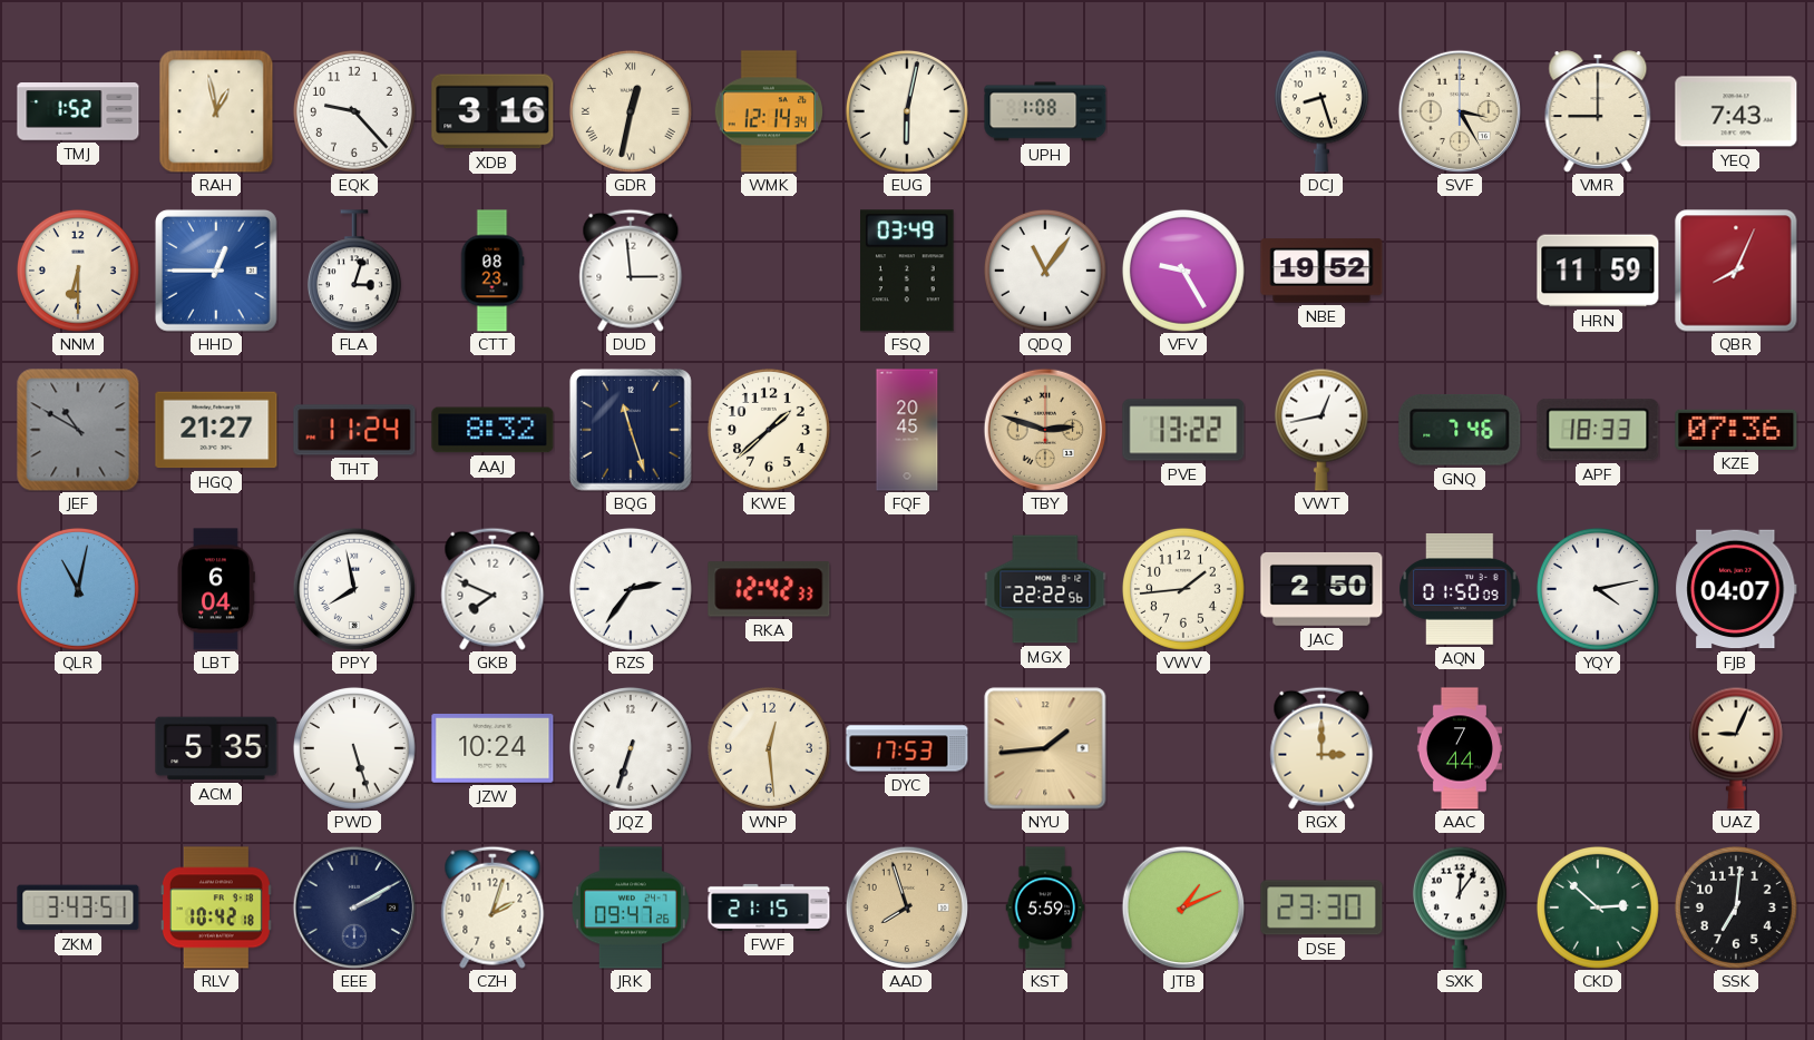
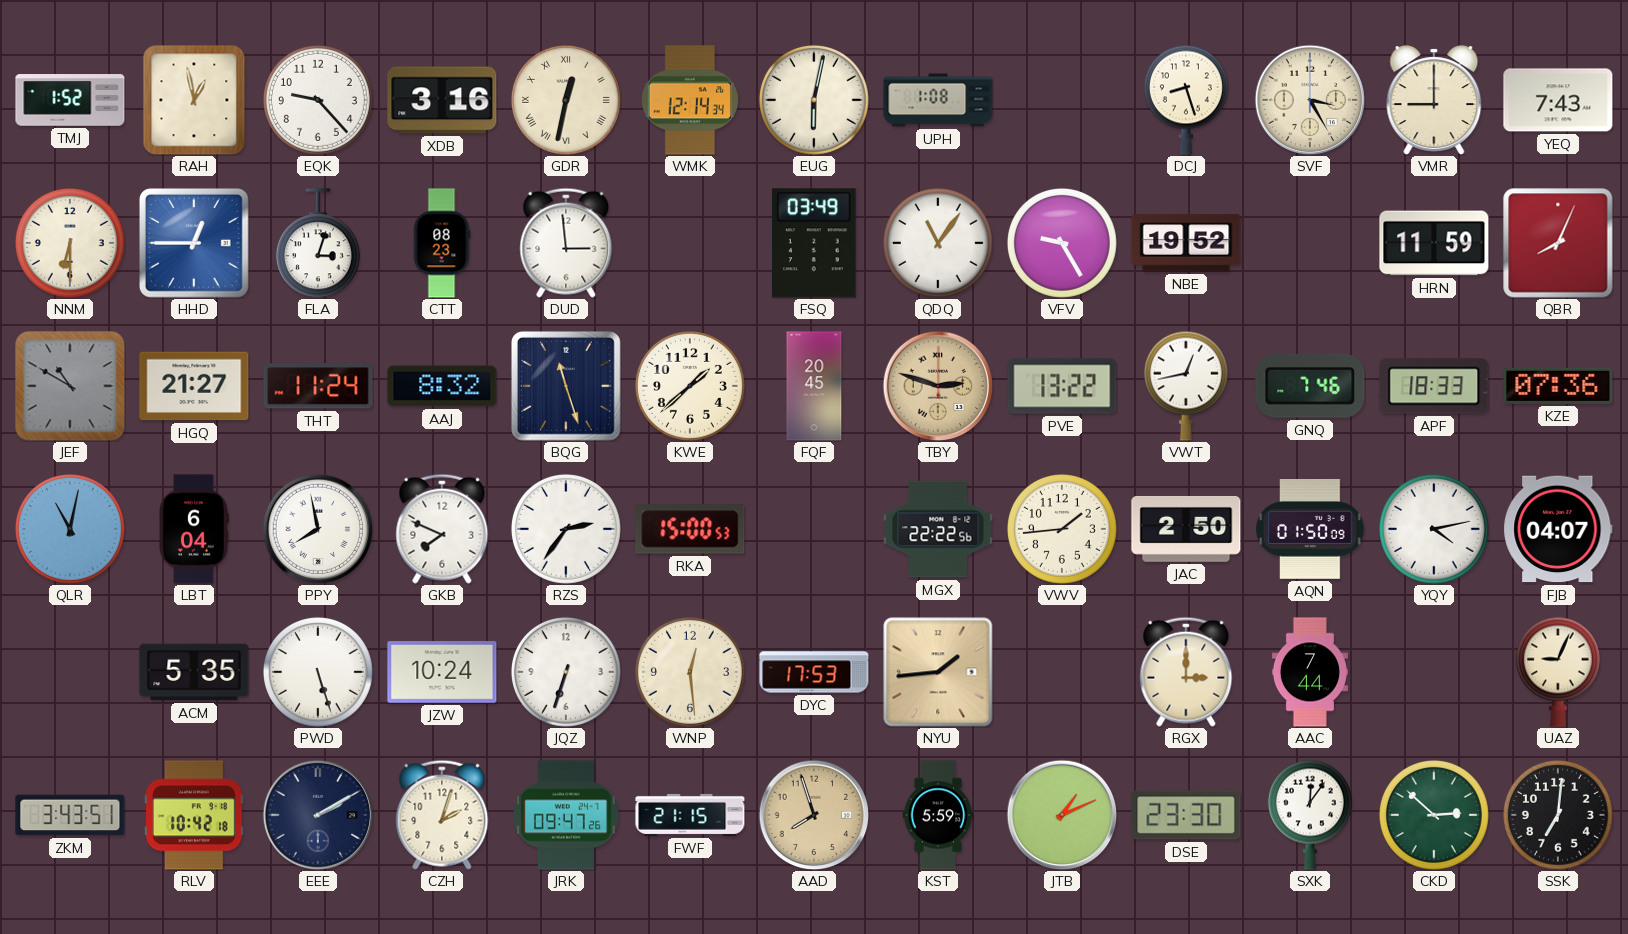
RKA: 12:42 -> 15:00 (690, 529)
